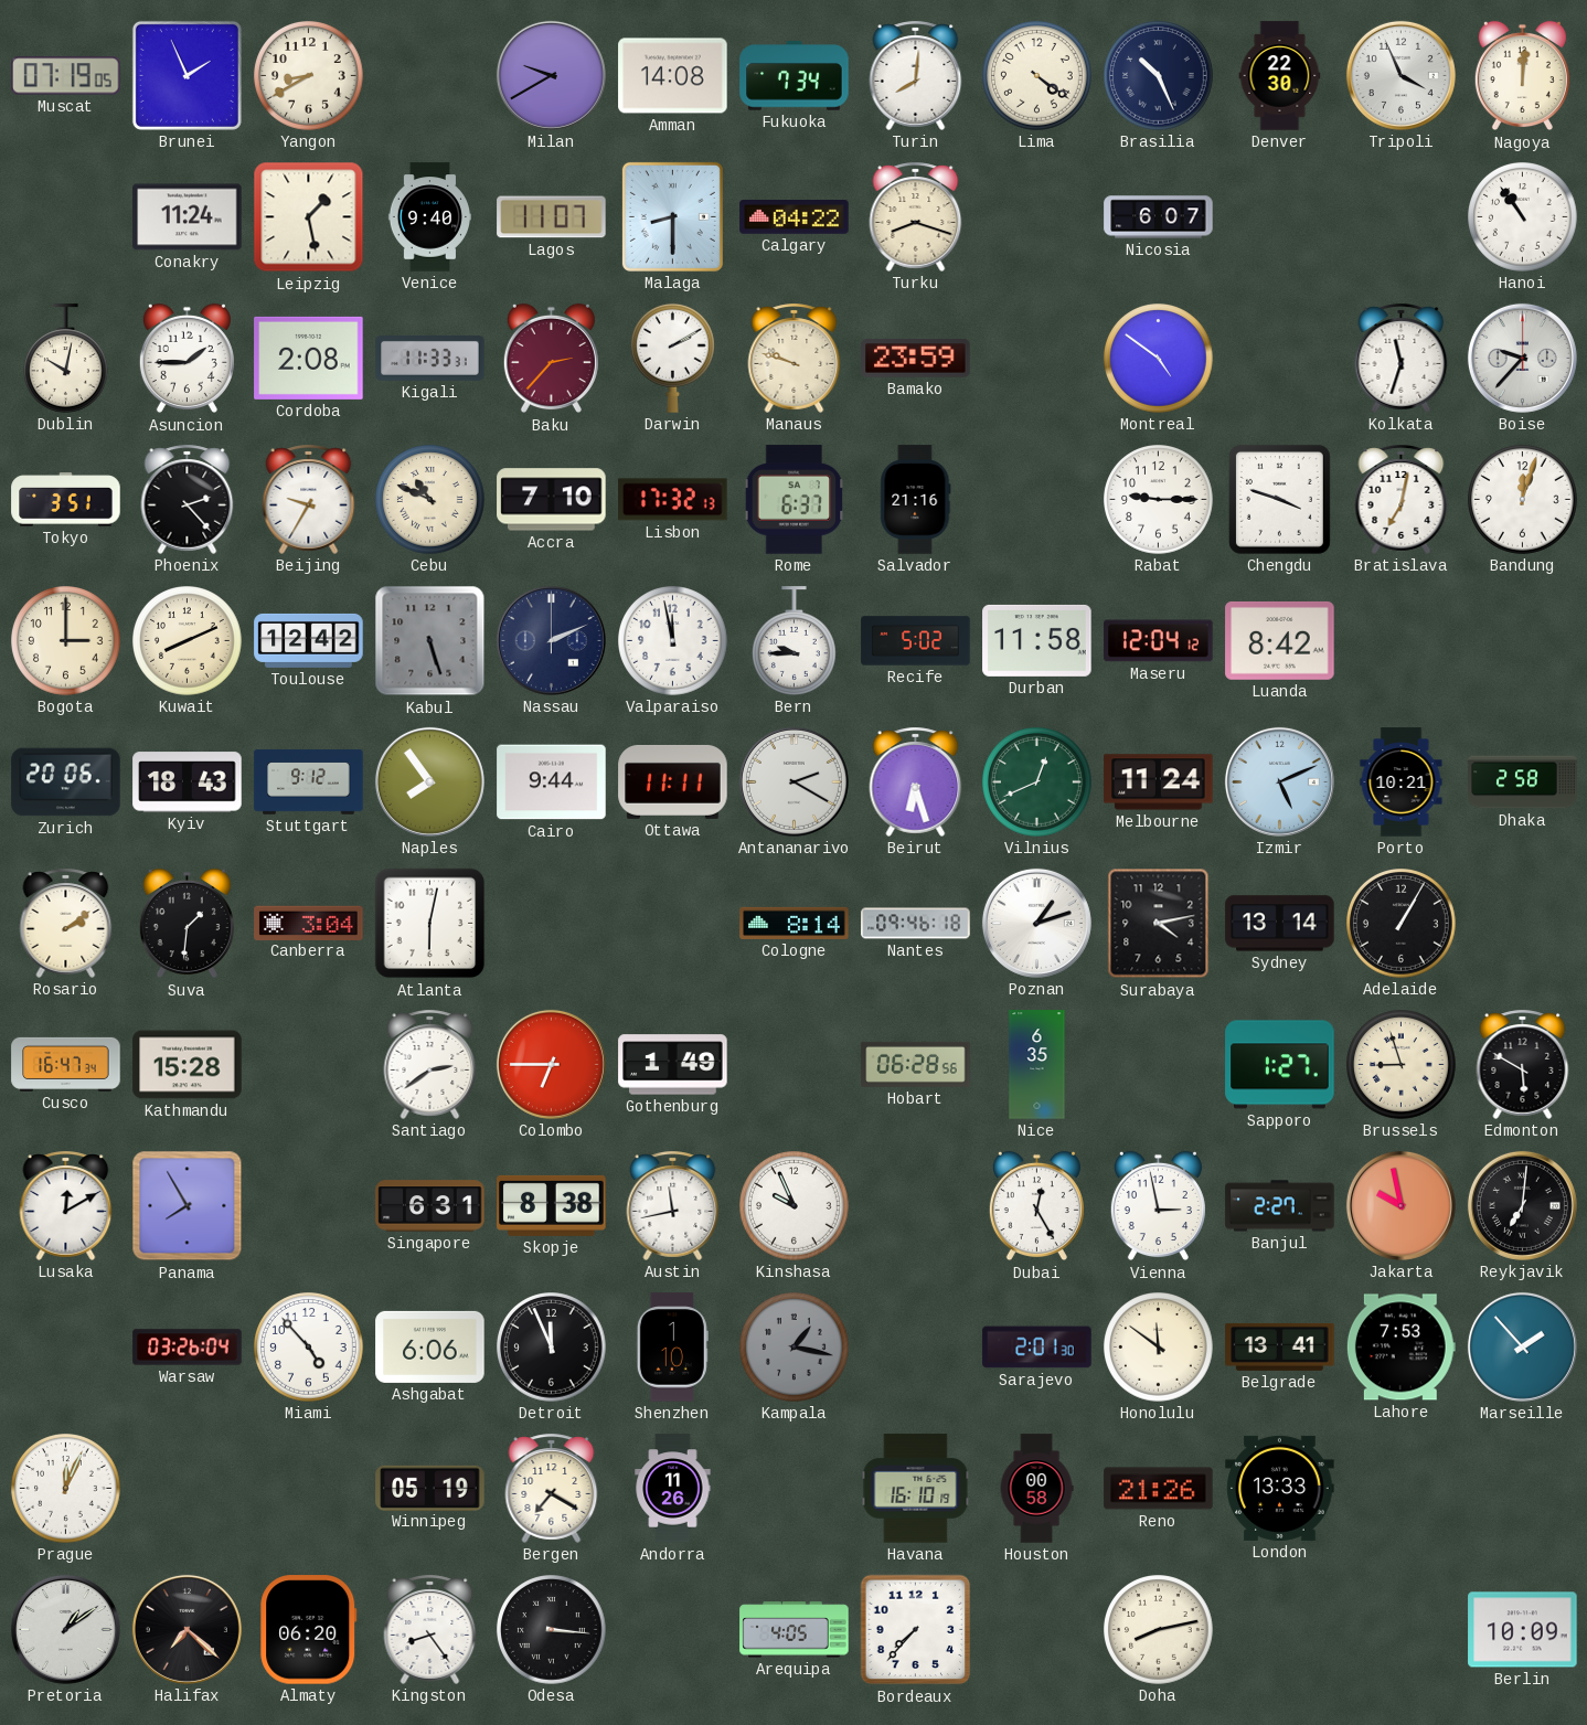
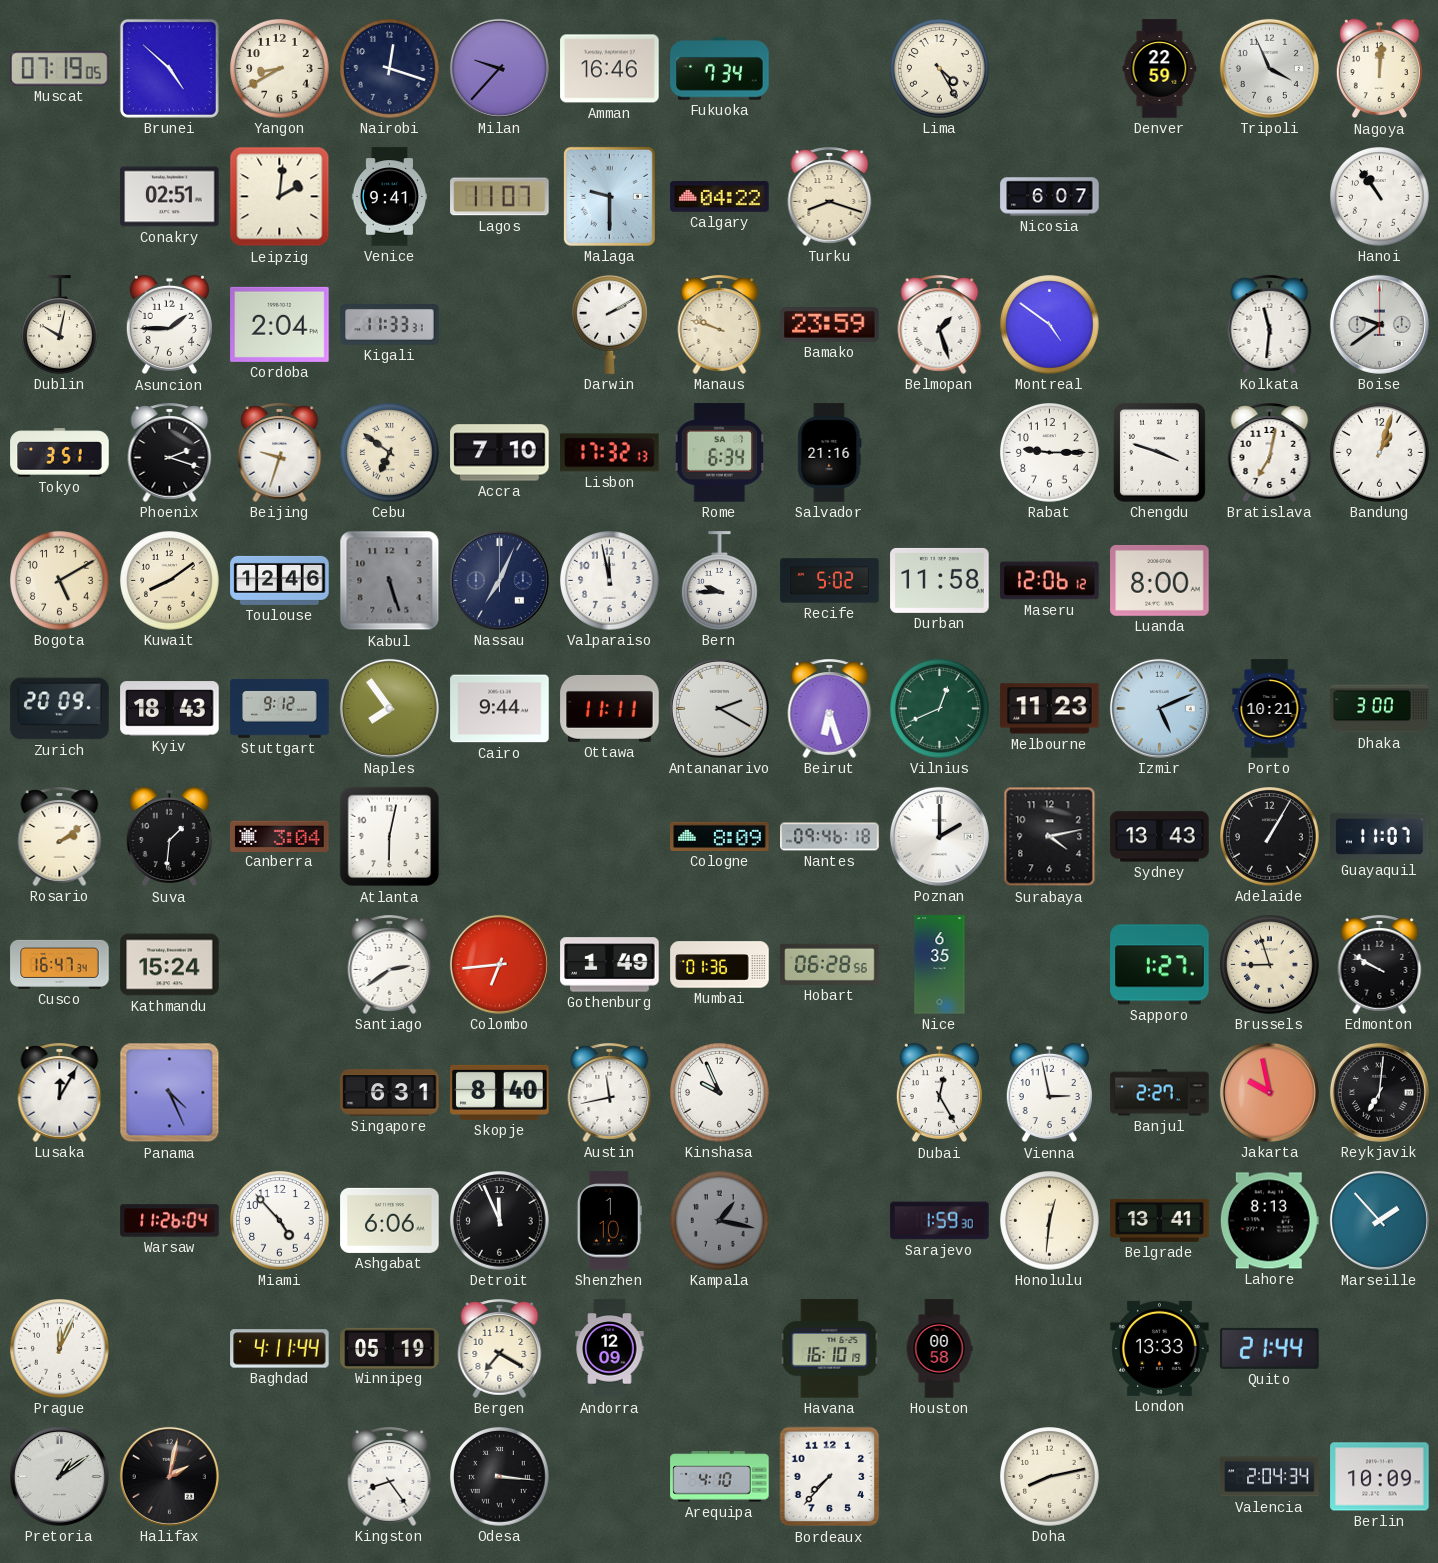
Brunei: 1:56 -> 4:52 (169, 68)
Nairobi: none -> 12:18 (390, 69)
Milan: 9:40 -> 9:37 (499, 68)
Amman: 14:08 -> 16:46 (610, 69)
Turin: 8:01 -> none (916, 75)
Lima: 4:21 -> 4:25 (940, 69)
Brasilia: 10:26 -> none (1159, 76)
Denver: 22:30 -> 22:59 (1160, 69)
Conakry: 11:24 -> 02:51 (170, 197)
Leipzig: 1:28 -> 2:01 (280, 197)
Venice: 9:40 -> 9:41 (389, 197)
Malaga: 8:30 -> 9:30 (609, 196)
Cordoba: 2:08 -> 2:04 (280, 324)
Baku: 2:37 -> none (551, 359)
Belmopan: none -> 1:27 (940, 324)
Kolkata: 11:33 -> 11:31 (1270, 324)
Boise: 9:37 -> 9:39 (1379, 324)
Phoenix: 2:23 -> 2:18 (170, 452)
Beijing: 9:35 -> 9:33 (280, 452)
Cebu: 10:49 -> 6:51 (390, 453)
Rome: 6:37 -> 6:34 (720, 453)
Bandung: 12:03 -> 1:03 (1380, 453)
Bogota: 3:00 -> 5:10 (60, 581)
Kuwait: 8:11 -> 8:09 (170, 581)
Toulouse: 12:42 -> 12:46 (280, 580)
Nassau: 2:11 -> 7:04 (499, 580)
Maseru: 12:04 -> 12:06 (1050, 581)
Luanda: 8:42 -> 8:00 (1160, 580)
Zurich: 20:06 -> 20:09 (60, 709)
Melbourne: 11:24 -> 11:23 (1050, 709)
Dhaka: 2:58 -> 3:00 (1380, 709)
Cologne: 8:14 -> 8:09 (720, 836)
Poznan: 1:12 -> 2:00 (939, 836)
Sydney: 13:14 -> 13:43 (1160, 837)
Guayaquil: none -> 11:07 (1380, 836)
Kathmandu: 15:28 -> 15:24 (170, 965)
Colombo: 6:45 -> 6:44 (499, 964)
Mumbai: none -> 01:36 (720, 965)
Edmonton: 5:50 -> 9:50 (1380, 964)
Lusaka: 12:10 -> 12:05 (60, 1092)
Panama: 7:55 -> 4:26 (170, 1093)
Skopje: 8:38 -> 8:40 (500, 1092)
Warsaw: 03:26 -> 11:26 (170, 1221)
Sarajevo: 2:01 -> 1:59 (940, 1221)
Honolulu: 11:51 -> 12:31 (1050, 1221)
Lahore: 7:53 -> 8:13 (1269, 1221)
Baghdad: none -> 4:11 (280, 1349)
Andorra: 11:26 -> 12:09 (610, 1349)
Reno: 21:26 -> none (1159, 1489)
Quito: none -> 21:44 (1270, 1348)
Halifax: 7:22 -> 2:02 (169, 1476)
Almaty: 06:20 -> none (309, 1630)
Arequipa: 4:05 -> 4:10 (720, 1477)
Valencia: none -> 2:04 (1270, 1477)
